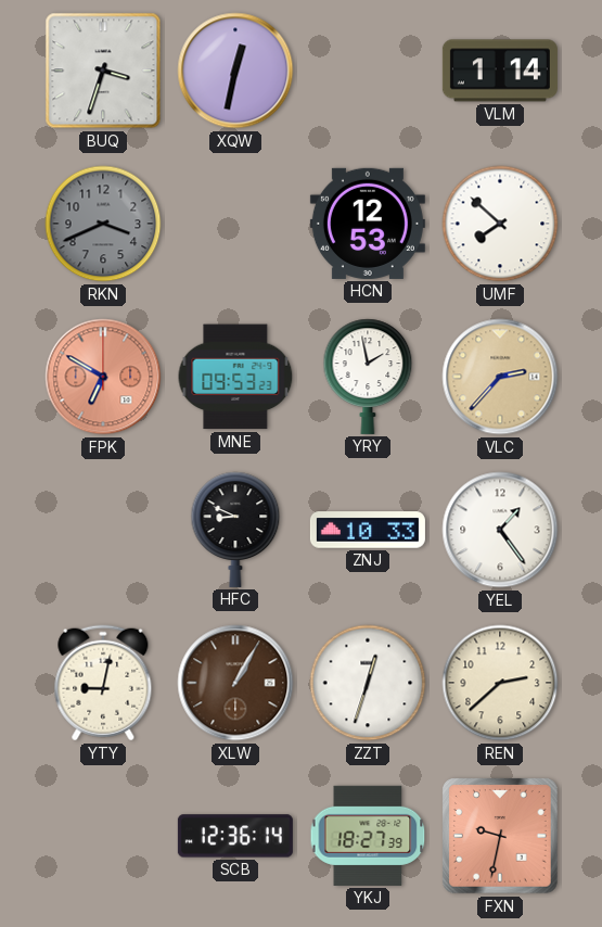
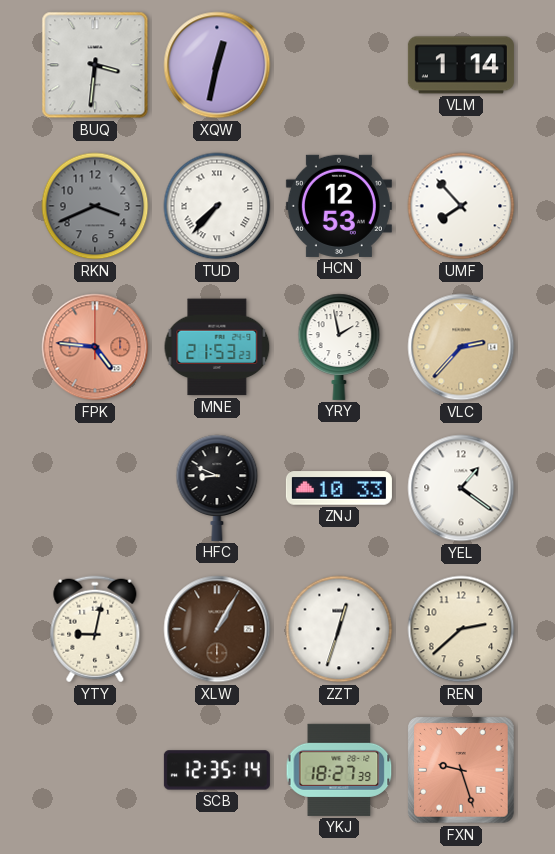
BUQ: 3:33 -> 3:31 (95, 65)
TUD: none -> 7:37 (217, 206)
UMF: 7:52 -> 7:53 (461, 206)
FPK: 6:50 -> 4:46 (95, 347)
MNE: 09:53 -> 21:53 (217, 347)
YEL: 1:24 -> 1:21 (461, 488)
SCB: 12:36 -> 12:35 (217, 770)
FXN: 9:32 -> 9:27 (462, 771)
